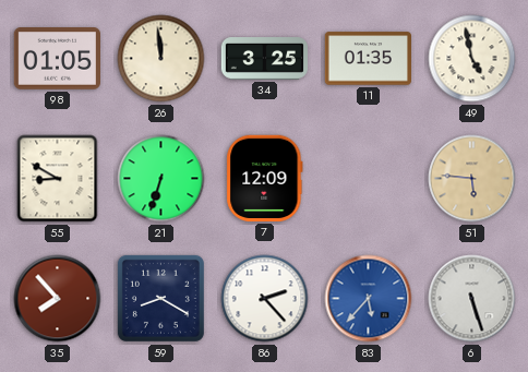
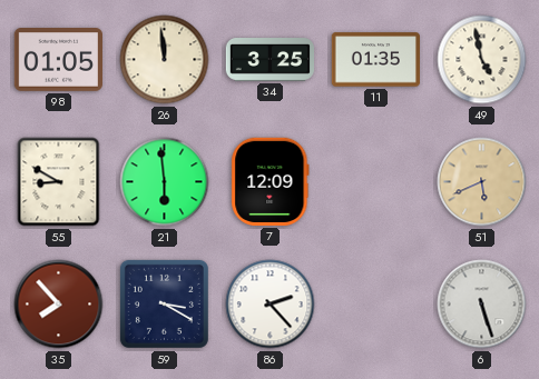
21: 6:33 -> 5:59 (165, 182)
51: 5:46 -> 5:41 (482, 182)
59: 8:20 -> 3:20 (164, 303)
83: 5:37 -> none (369, 299)
